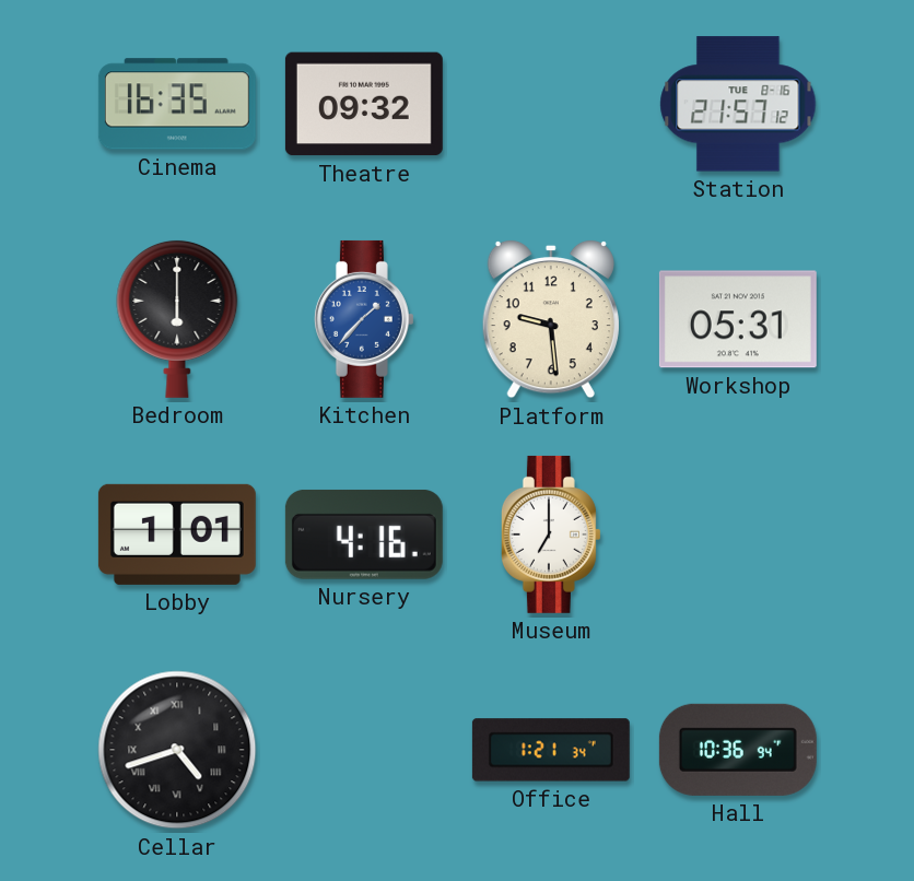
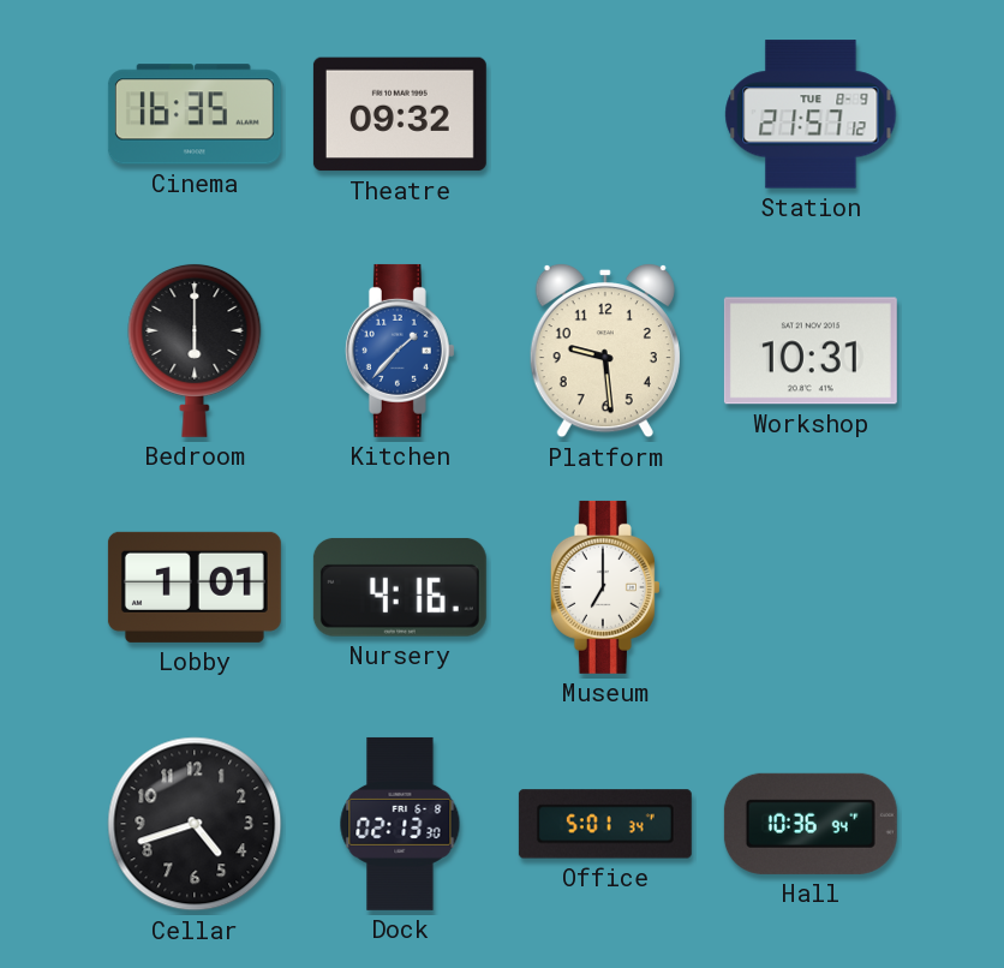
Station date: TUE 8-16 -> TUE 8-9 (811, 114)
Workshop: 05:31 -> 10:31 (811, 351)
Cellar numerals: Roman -> Arabic (195, 824)
Dock: none -> 02:13 (400, 824)
Office: 1:21 -> 5:01 (605, 824)
